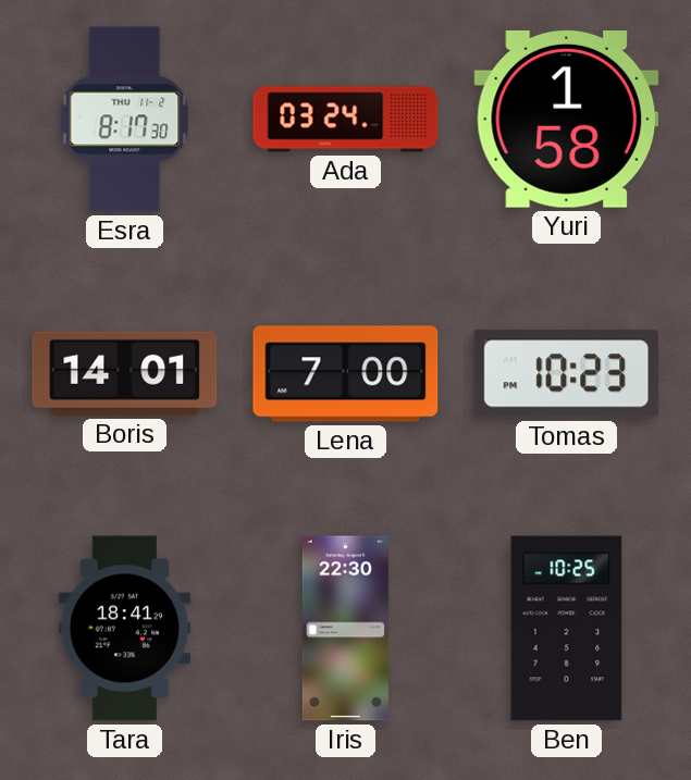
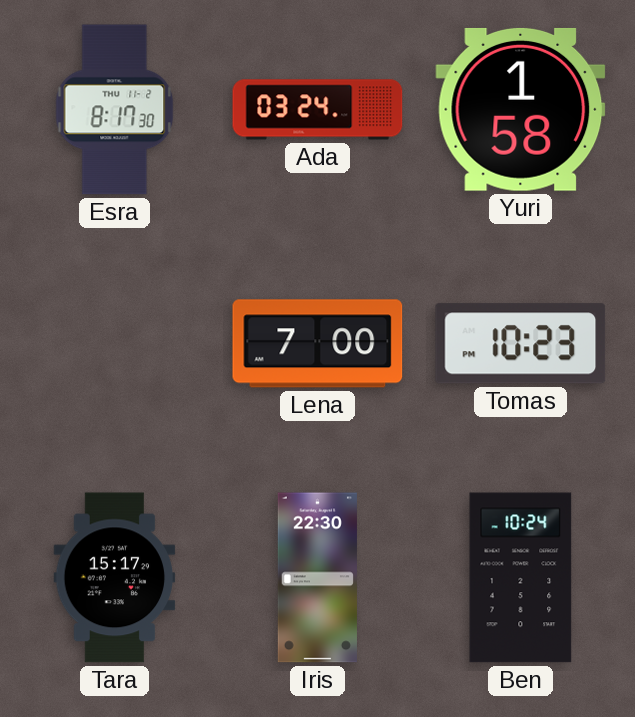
Boris: 14:01 -> none (125, 373)
Tara: 18:41 -> 15:17 (115, 578)
Ben: 10:25 -> 10:24 (521, 578)
